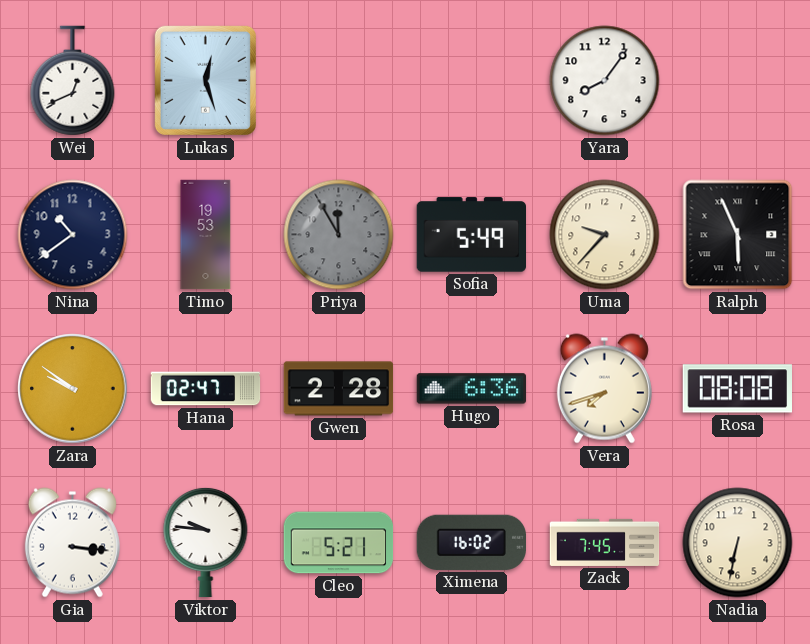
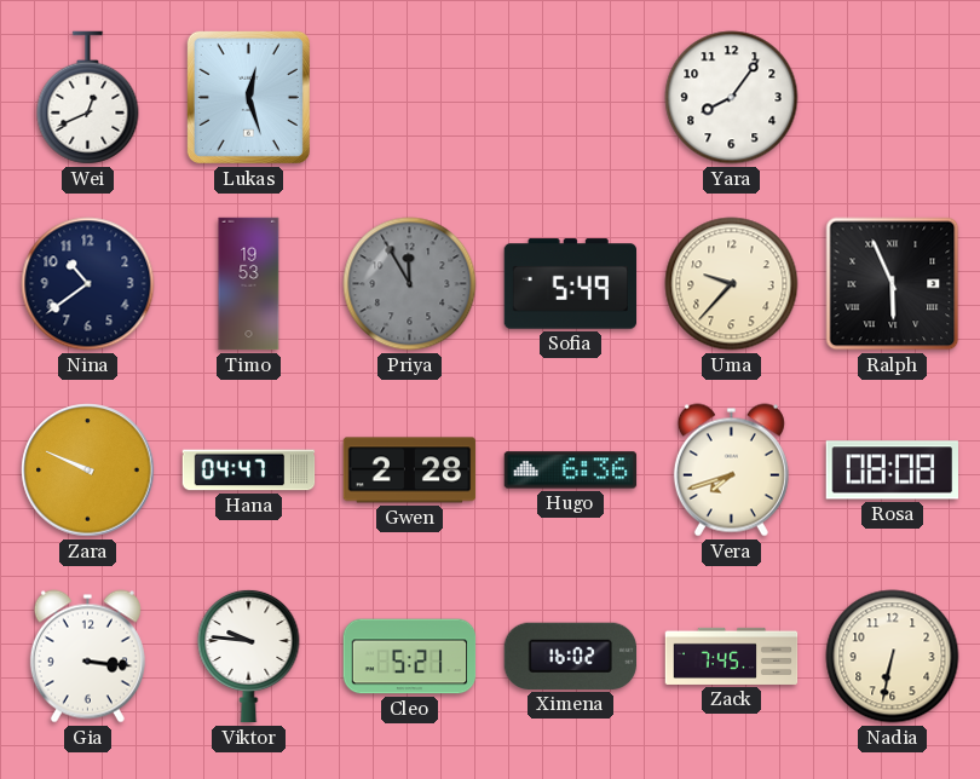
Zara: 9:51 -> 9:49 (88, 471)
Hana: 02:47 -> 04:47 (249, 471)
